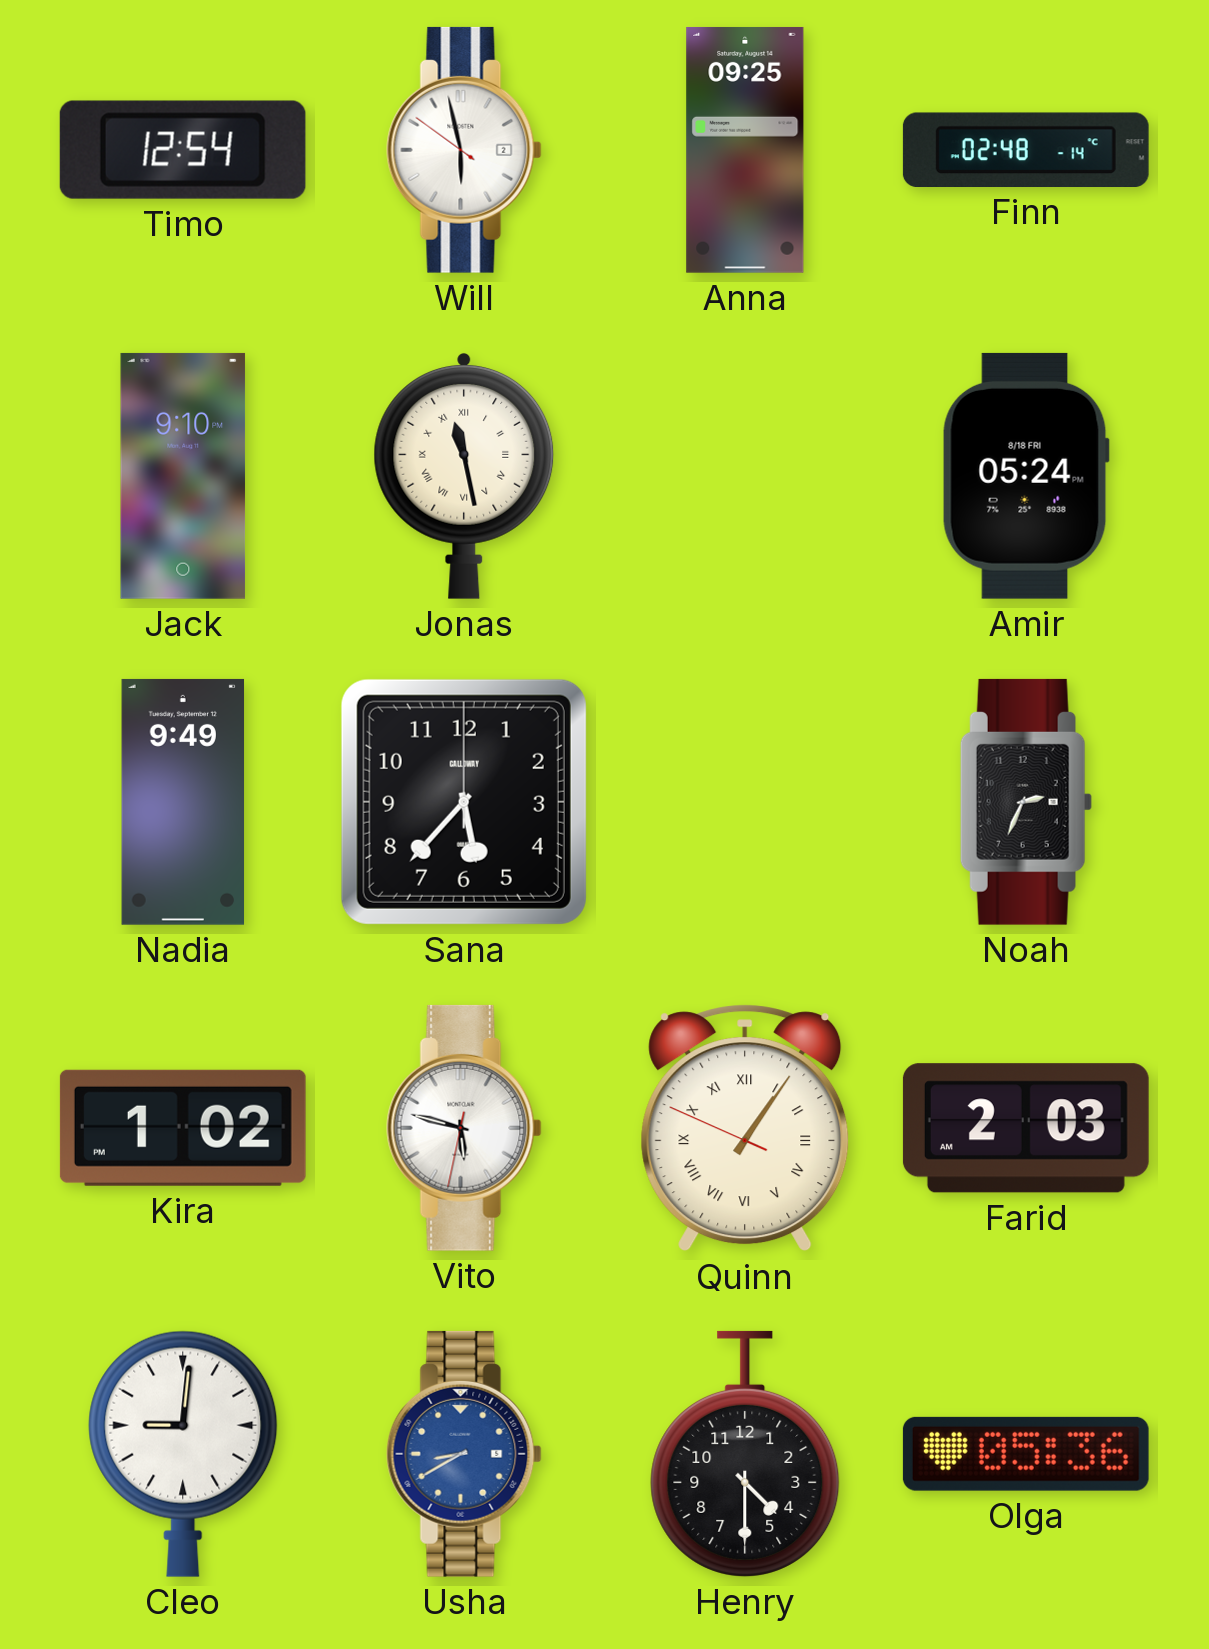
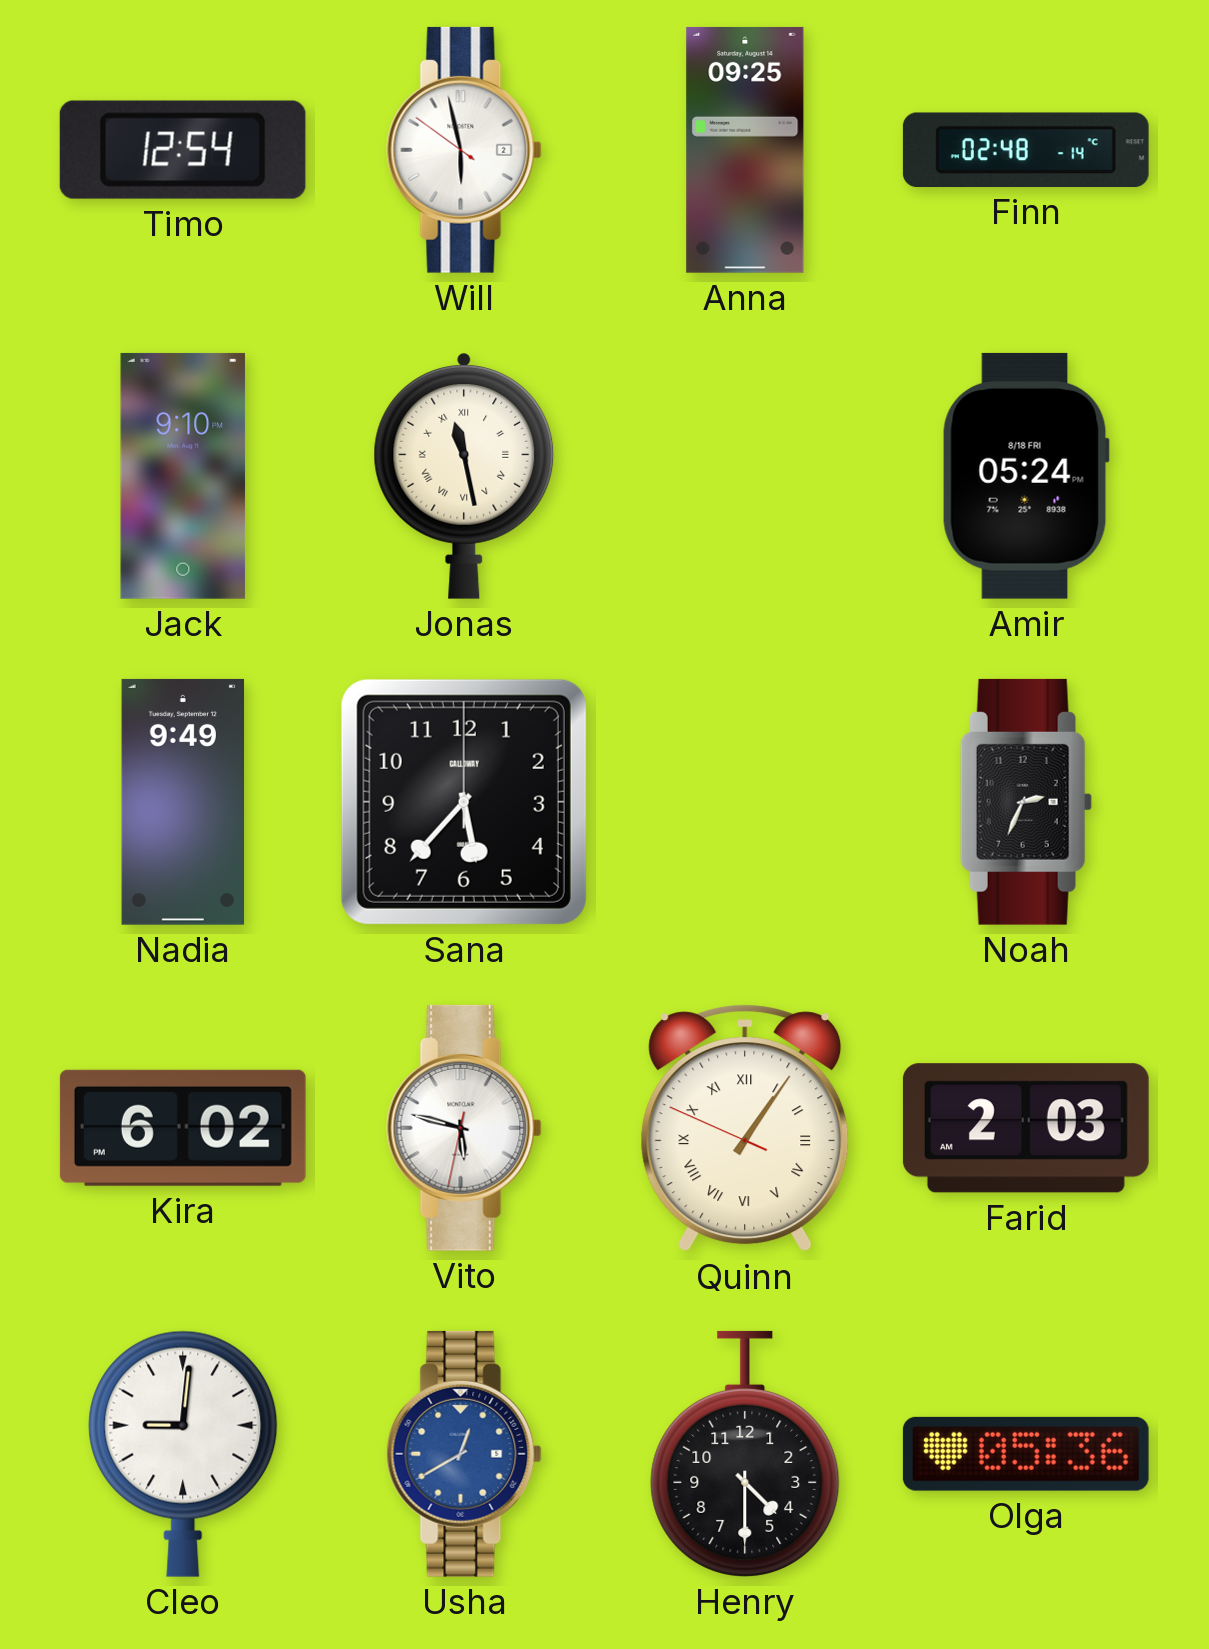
Kira: 1:02 -> 6:02 (183, 1128)
Usha: 8:40 -> 12:40 (464, 1454)
